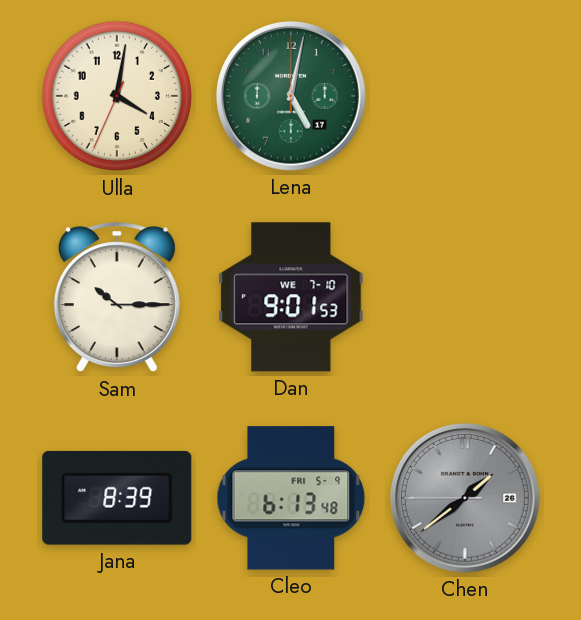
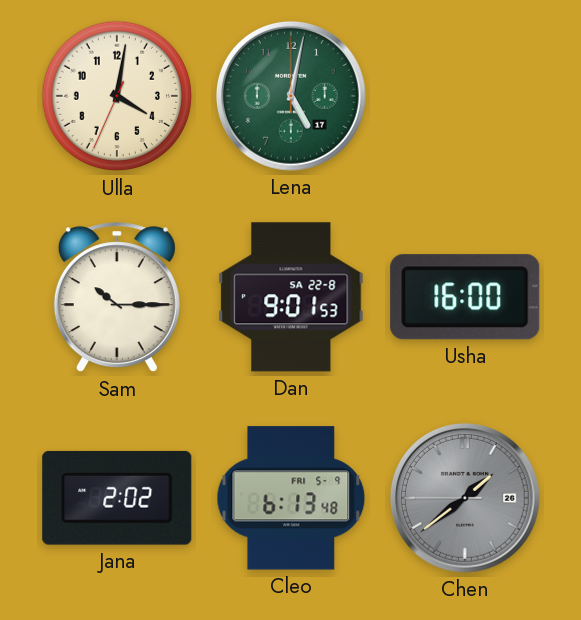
Dan date: WE 7-10 -> SA 22-8 (291, 297)
Usha: none -> 16:00 (465, 297)
Jana: 8:39 -> 2:02 (117, 498)
